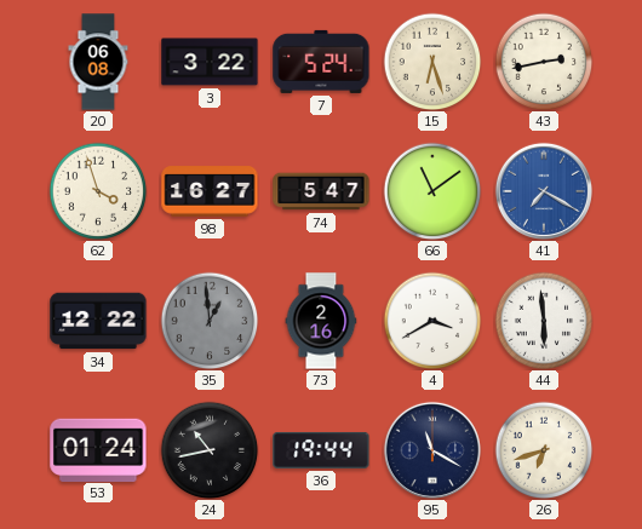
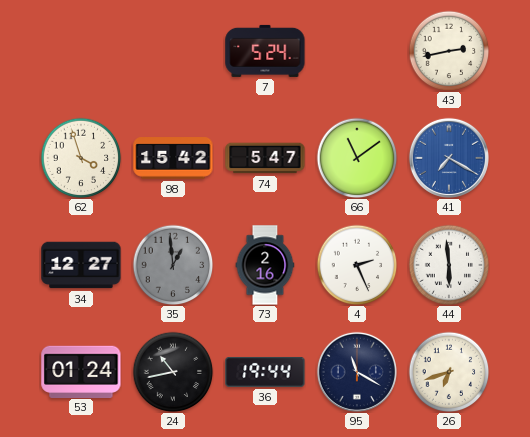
20: 06:08 -> none (98, 62)
3: 3:22 -> none (210, 62)
15: 6:27 -> none (432, 62)
98: 16:27 -> 15:42 (173, 158)
34: 12:22 -> 12:27 (81, 265)
4: 3:40 -> 2:26 (357, 265)
